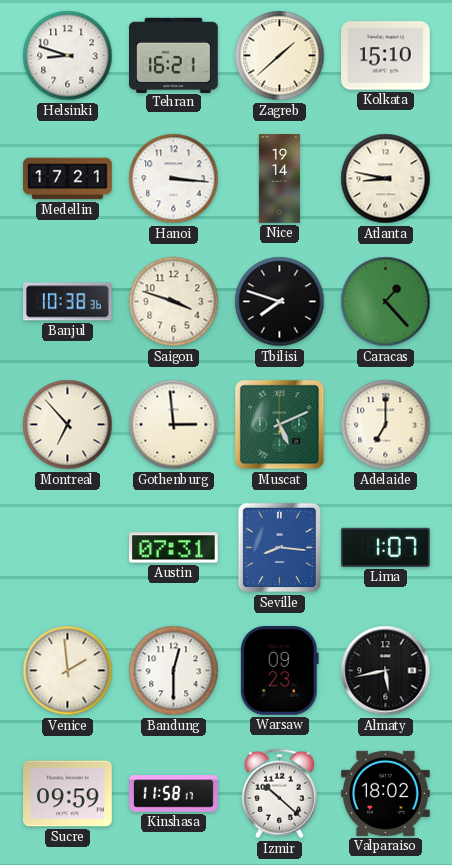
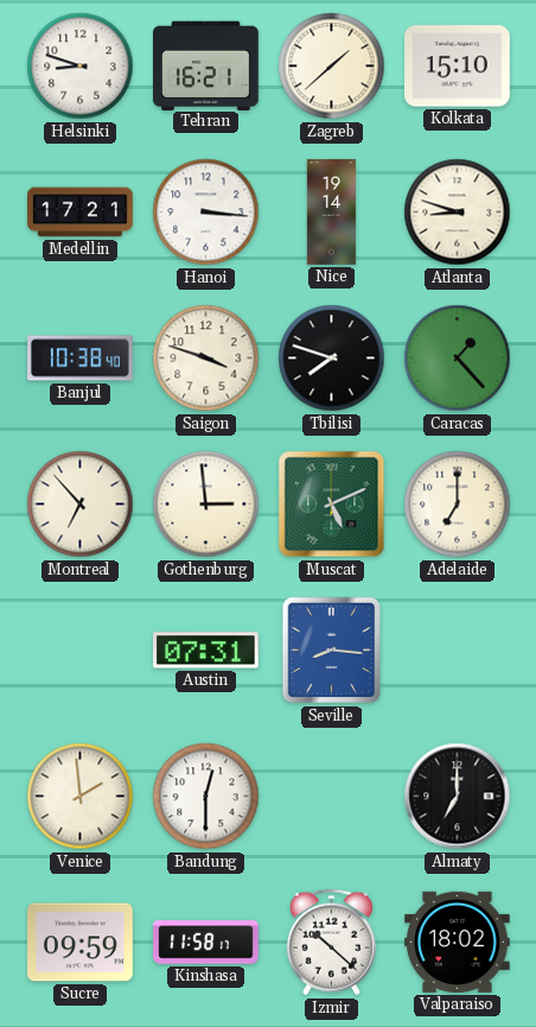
Atlanta: 8:47 -> 8:48 (458, 213)
Banjul: 10:38:36 -> 10:38:40 (81, 359)
Lima: 1:07 -> none (385, 547)
Warsaw: 09:23 -> none (279, 671)
Almaty: 5:43 -> 7:00 (458, 797)
